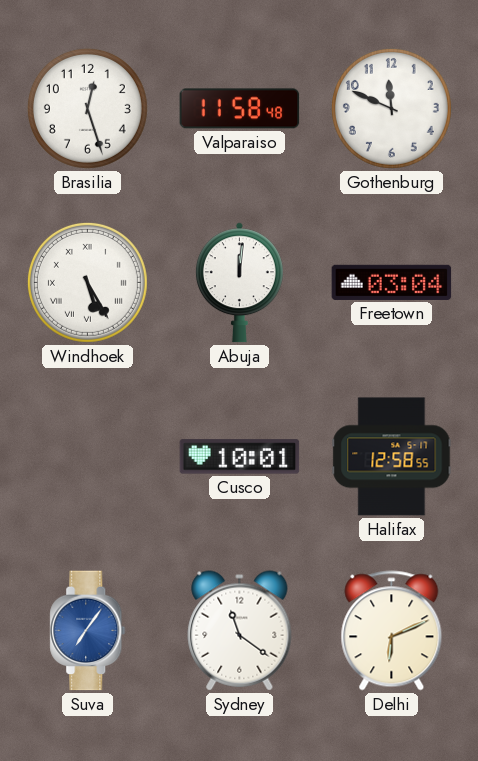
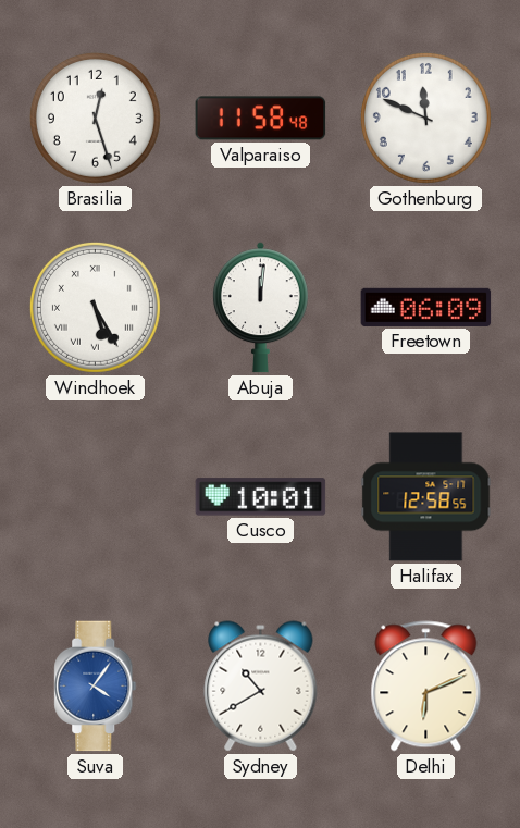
Freetown: 03:04 -> 06:09 (426, 307)
Suva: 7:06 -> 4:06 (96, 687)
Sydney: 11:21 -> 10:40 (261, 687)
